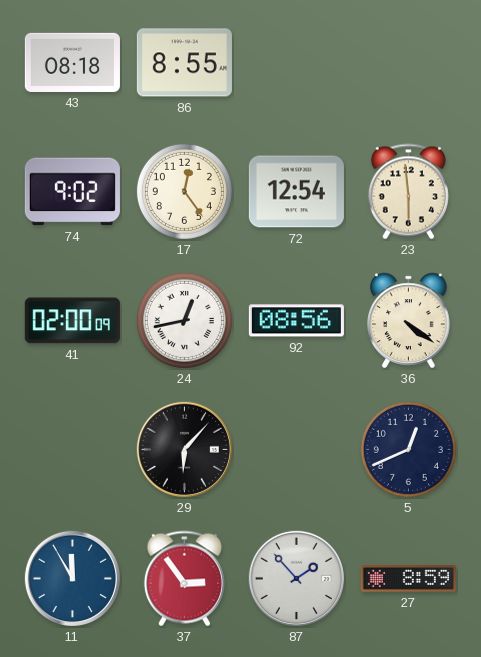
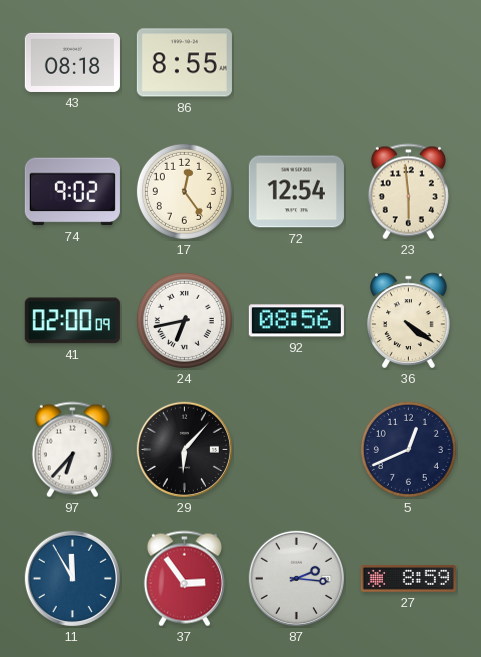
24: 12:43 -> 6:43 (184, 320)
97: none -> 6:37 (72, 450)
87: 1:53 -> 2:16 (296, 578)
